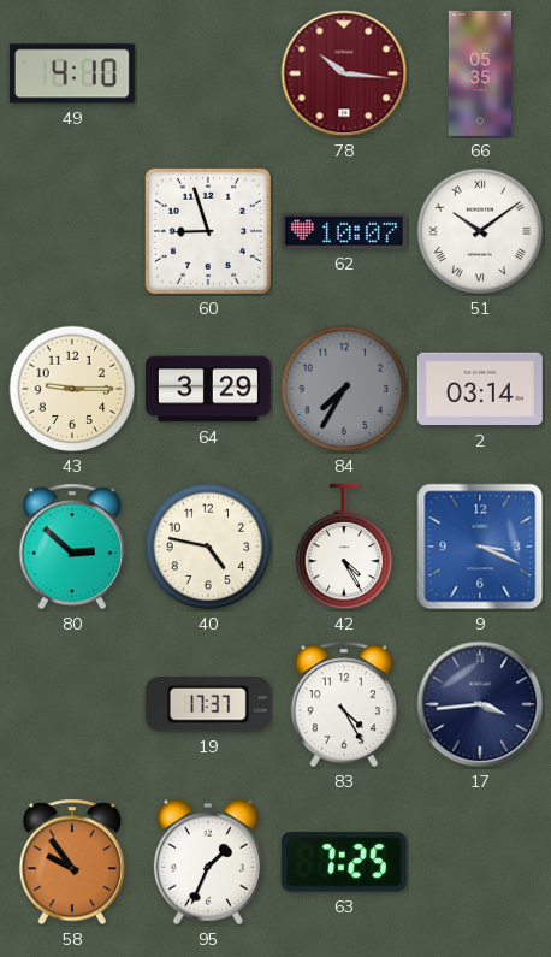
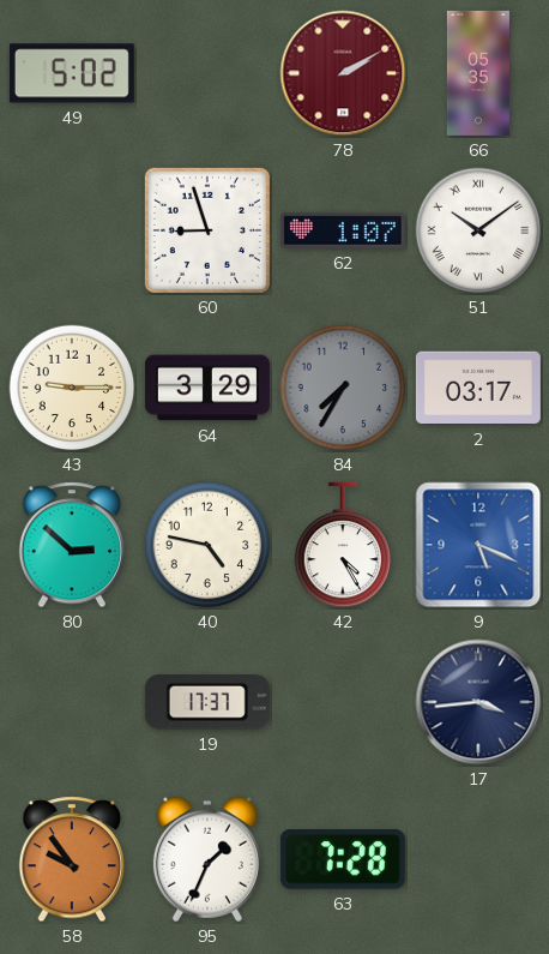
49: 4:10 -> 5:02 (72, 73)
78: 10:16 -> 2:10 (343, 73)
62: 10:07 -> 1:07 (343, 230)
2: 03:14 -> 03:17 (478, 388)
9: 3:19 -> 5:19 (478, 545)
83: 4:25 -> none (343, 704)
63: 7:25 -> 7:28 (343, 859)
